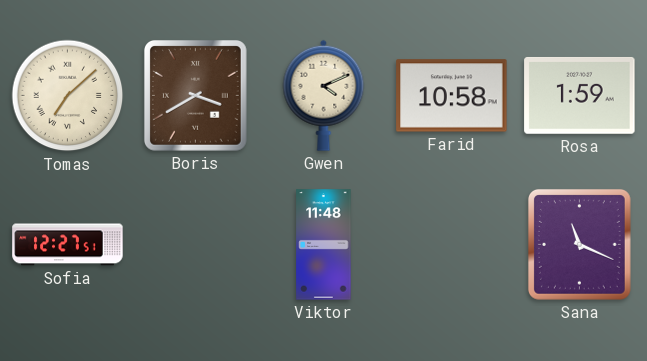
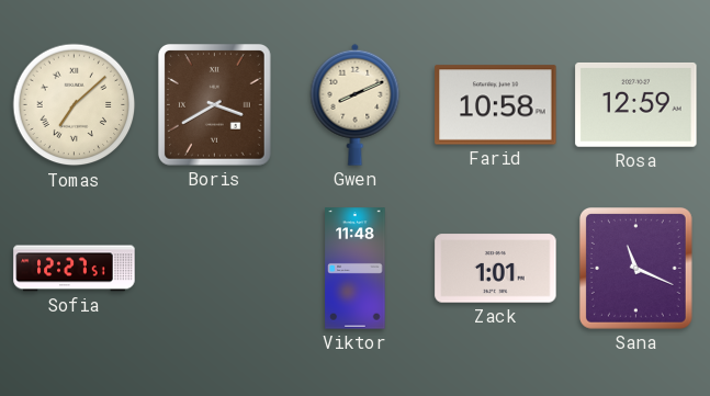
Gwen: 4:11 -> 8:11 (356, 104)
Rosa: 1:59 -> 12:59 (636, 104)
Zack: none -> 1:01 (496, 269)
